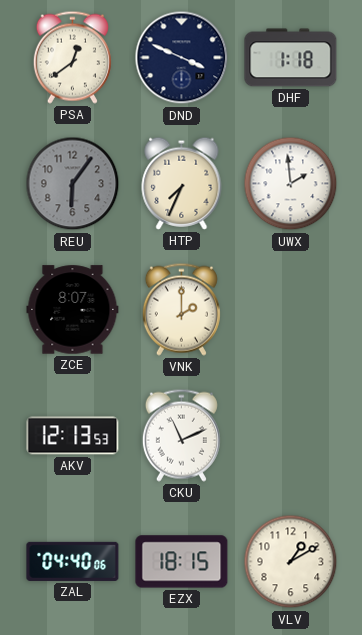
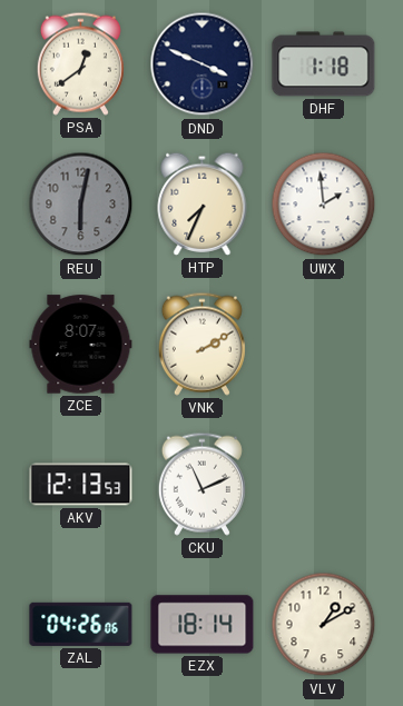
REU: 6:06 -> 6:02 (81, 205)
VNK: 2:00 -> 2:10 (202, 344)
ZAL: 04:40 -> 04:26 (81, 624)
EZX: 18:15 -> 18:14 (203, 625)
